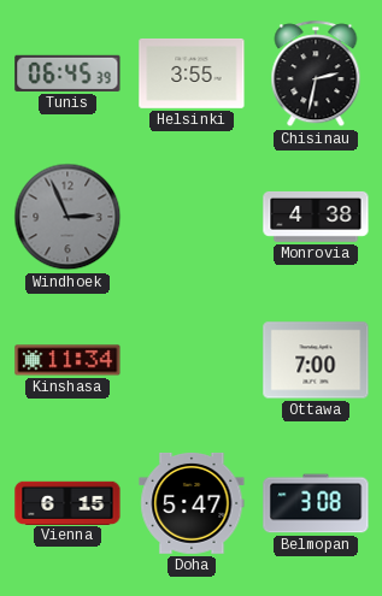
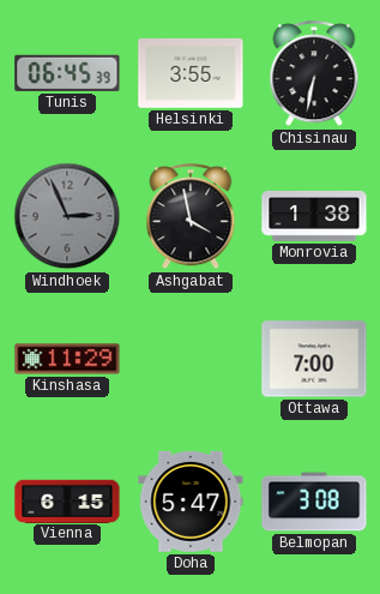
Chisinau: 2:32 -> 6:32 (314, 74)
Ashgabat: none -> 3:58 (191, 217)
Monrovia: 4:38 -> 1:38 (314, 216)
Kinshasa: 11:34 -> 11:29 (67, 359)
